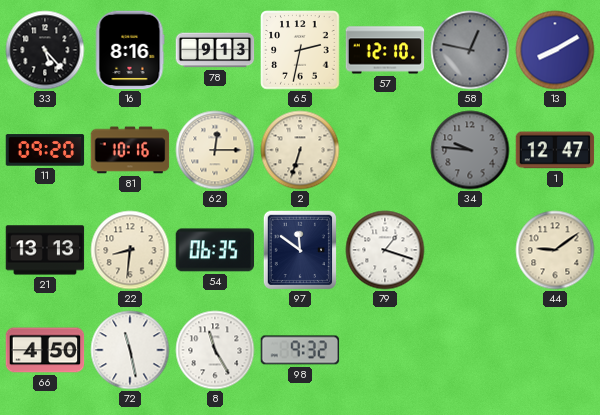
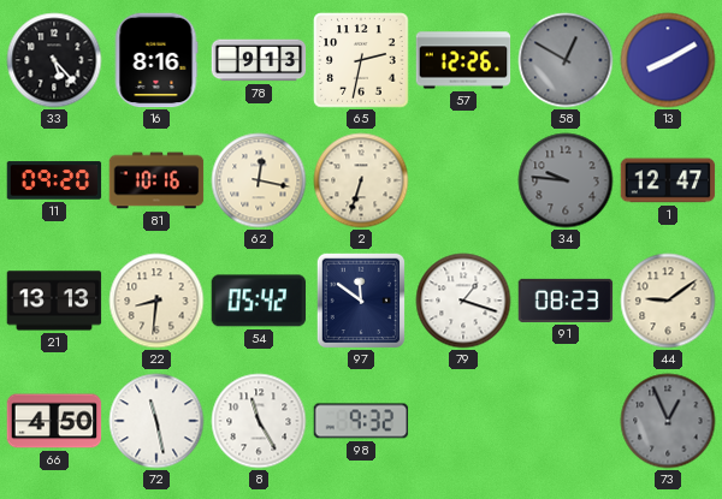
57: 12:10 -> 12:26 (463, 60)
58: 12:47 -> 12:50 (566, 60)
62: 12:15 -> 12:17 (259, 180)
54: 06:35 -> 05:42 (259, 301)
91: none -> 08:23 (566, 301)
73: none -> 12:56 (668, 421)
